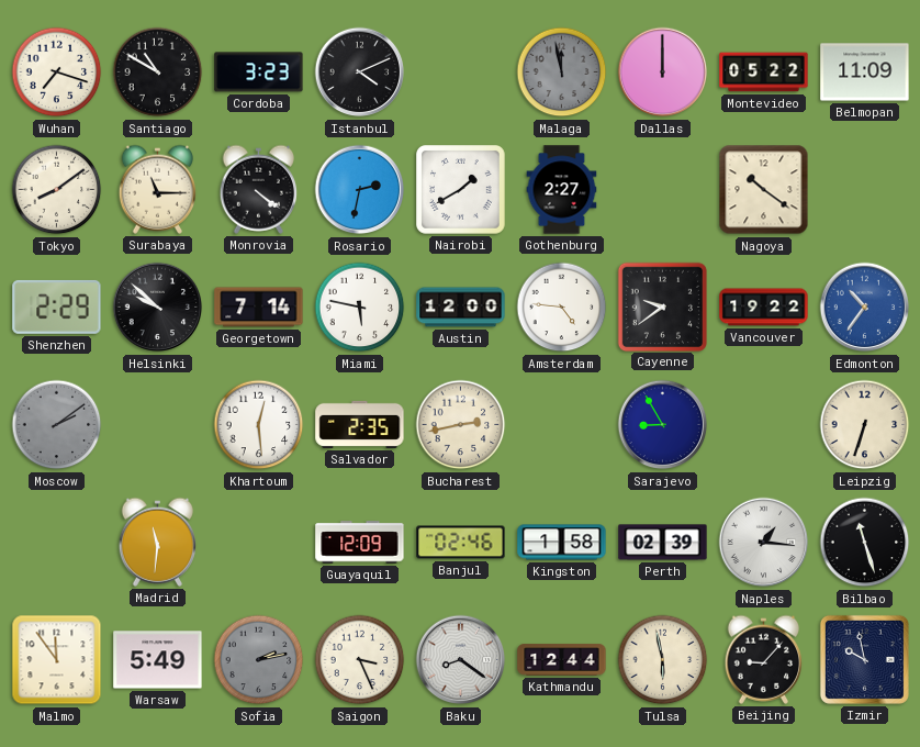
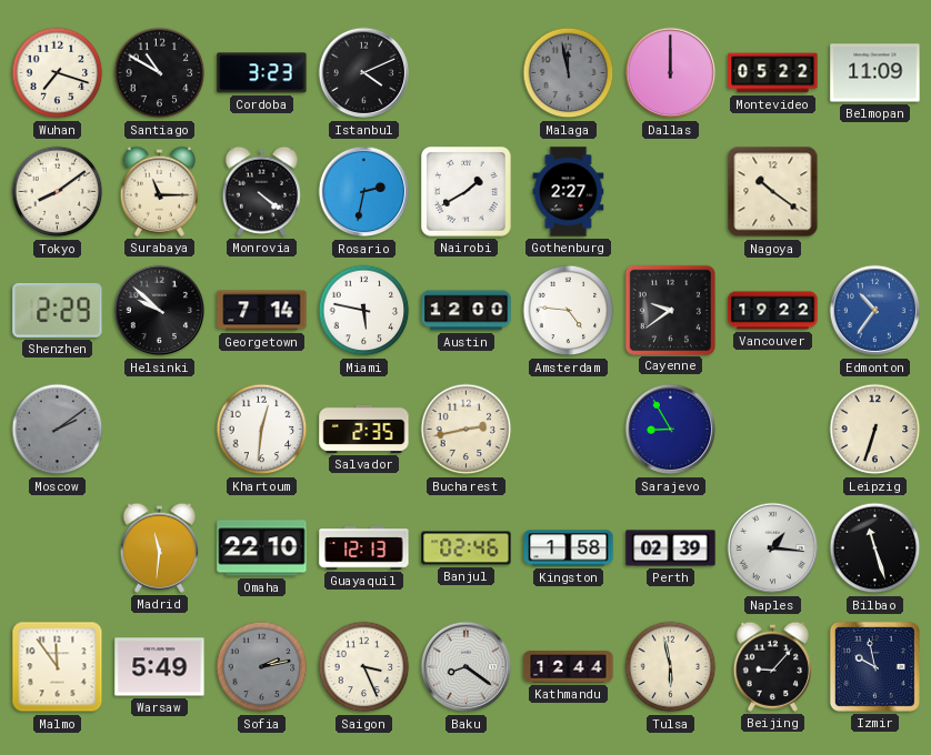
Khartoum: 12:29 -> 12:31 (262, 430)
Omaha: none -> 22:10 (262, 548)
Guayaquil: 12:09 -> 12:13 (364, 548)
